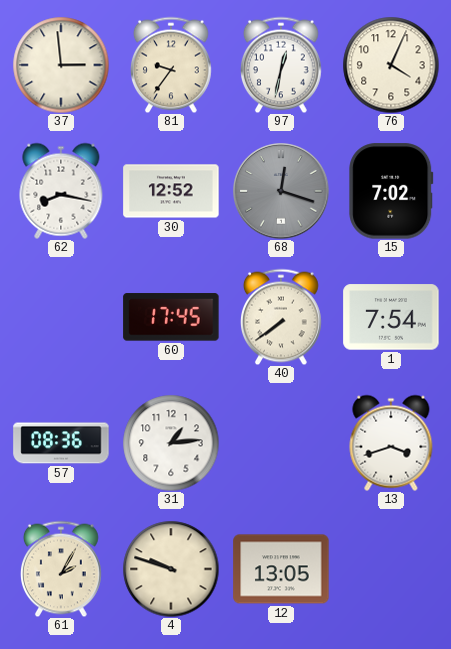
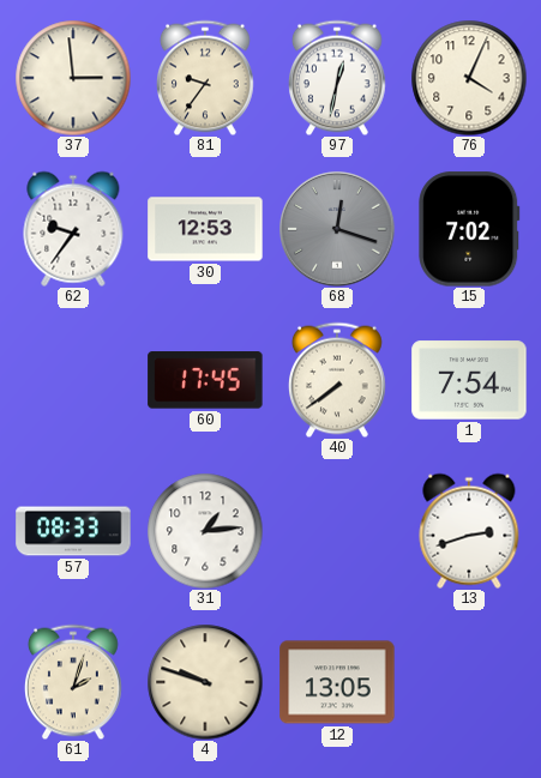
62: 8:17 -> 9:36 (73, 229)
30: 12:52 -> 12:53 (205, 229)
57: 08:36 -> 08:33 (73, 531)
13: 3:42 -> 2:42 (469, 531)
61: 2:05 -> 2:03 (74, 682)
